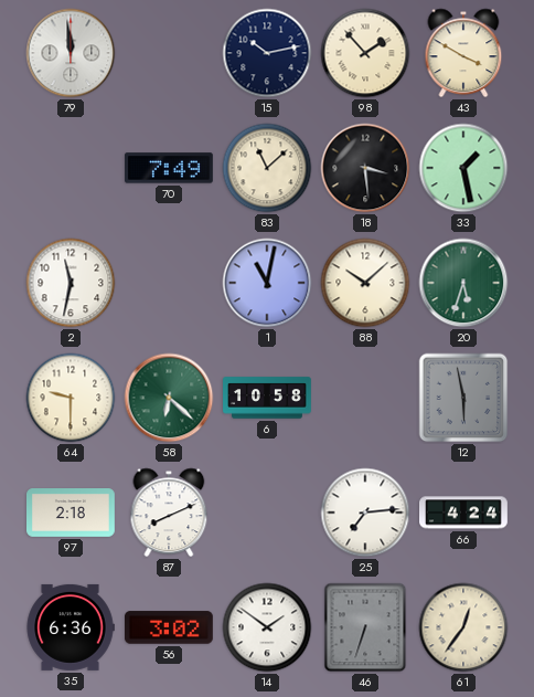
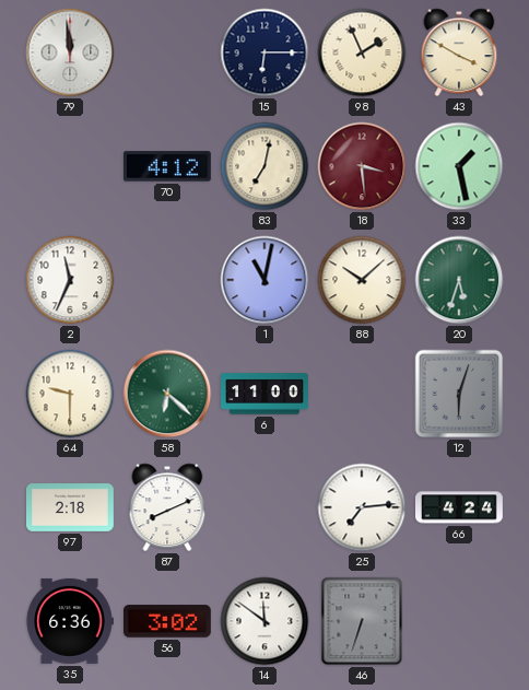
15: 10:13 -> 6:15 (264, 52)
98: 1:53 -> 1:56 (362, 52)
70: 7:49 -> 4:12 (168, 166)
83: 11:08 -> 7:02 (264, 166)
18 dial: black -> burgundy (362, 166)
2: 11:32 -> 11:34 (70, 280)
6: 10:58 -> 11:00 (264, 394)
12: 5:58 -> 6:03 (459, 394)
14: 1:51 -> 11:51 (264, 621)
61: 12:36 -> none (463, 627)
